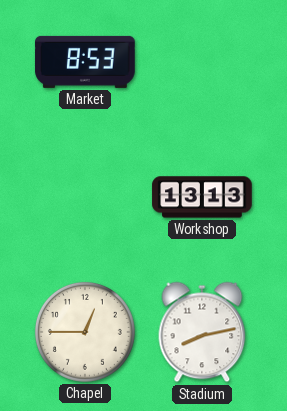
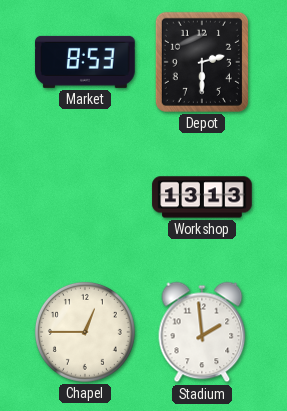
Depot: none -> 2:30 (202, 62)
Stadium: 8:13 -> 1:59 (202, 332)
